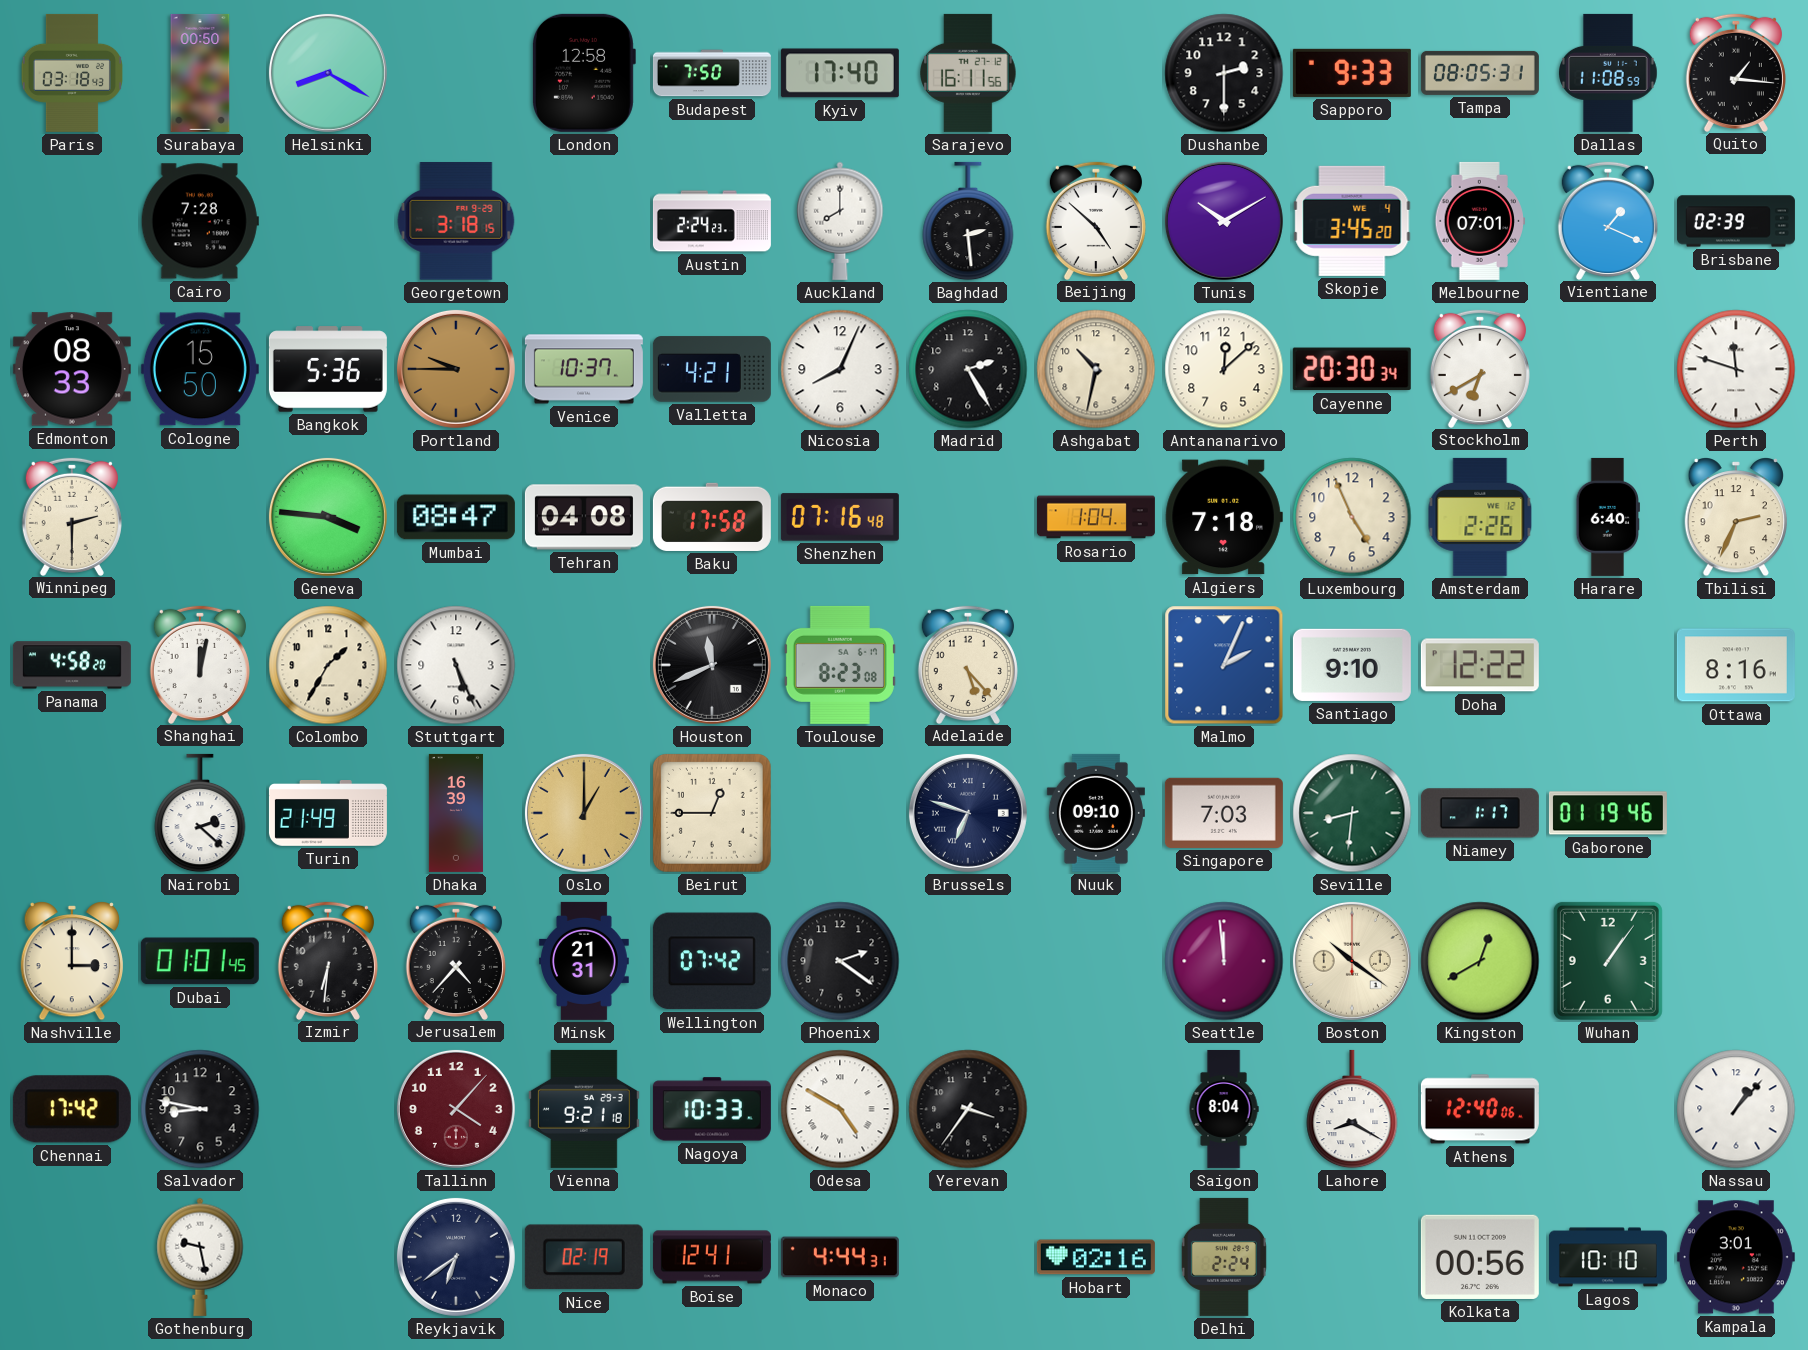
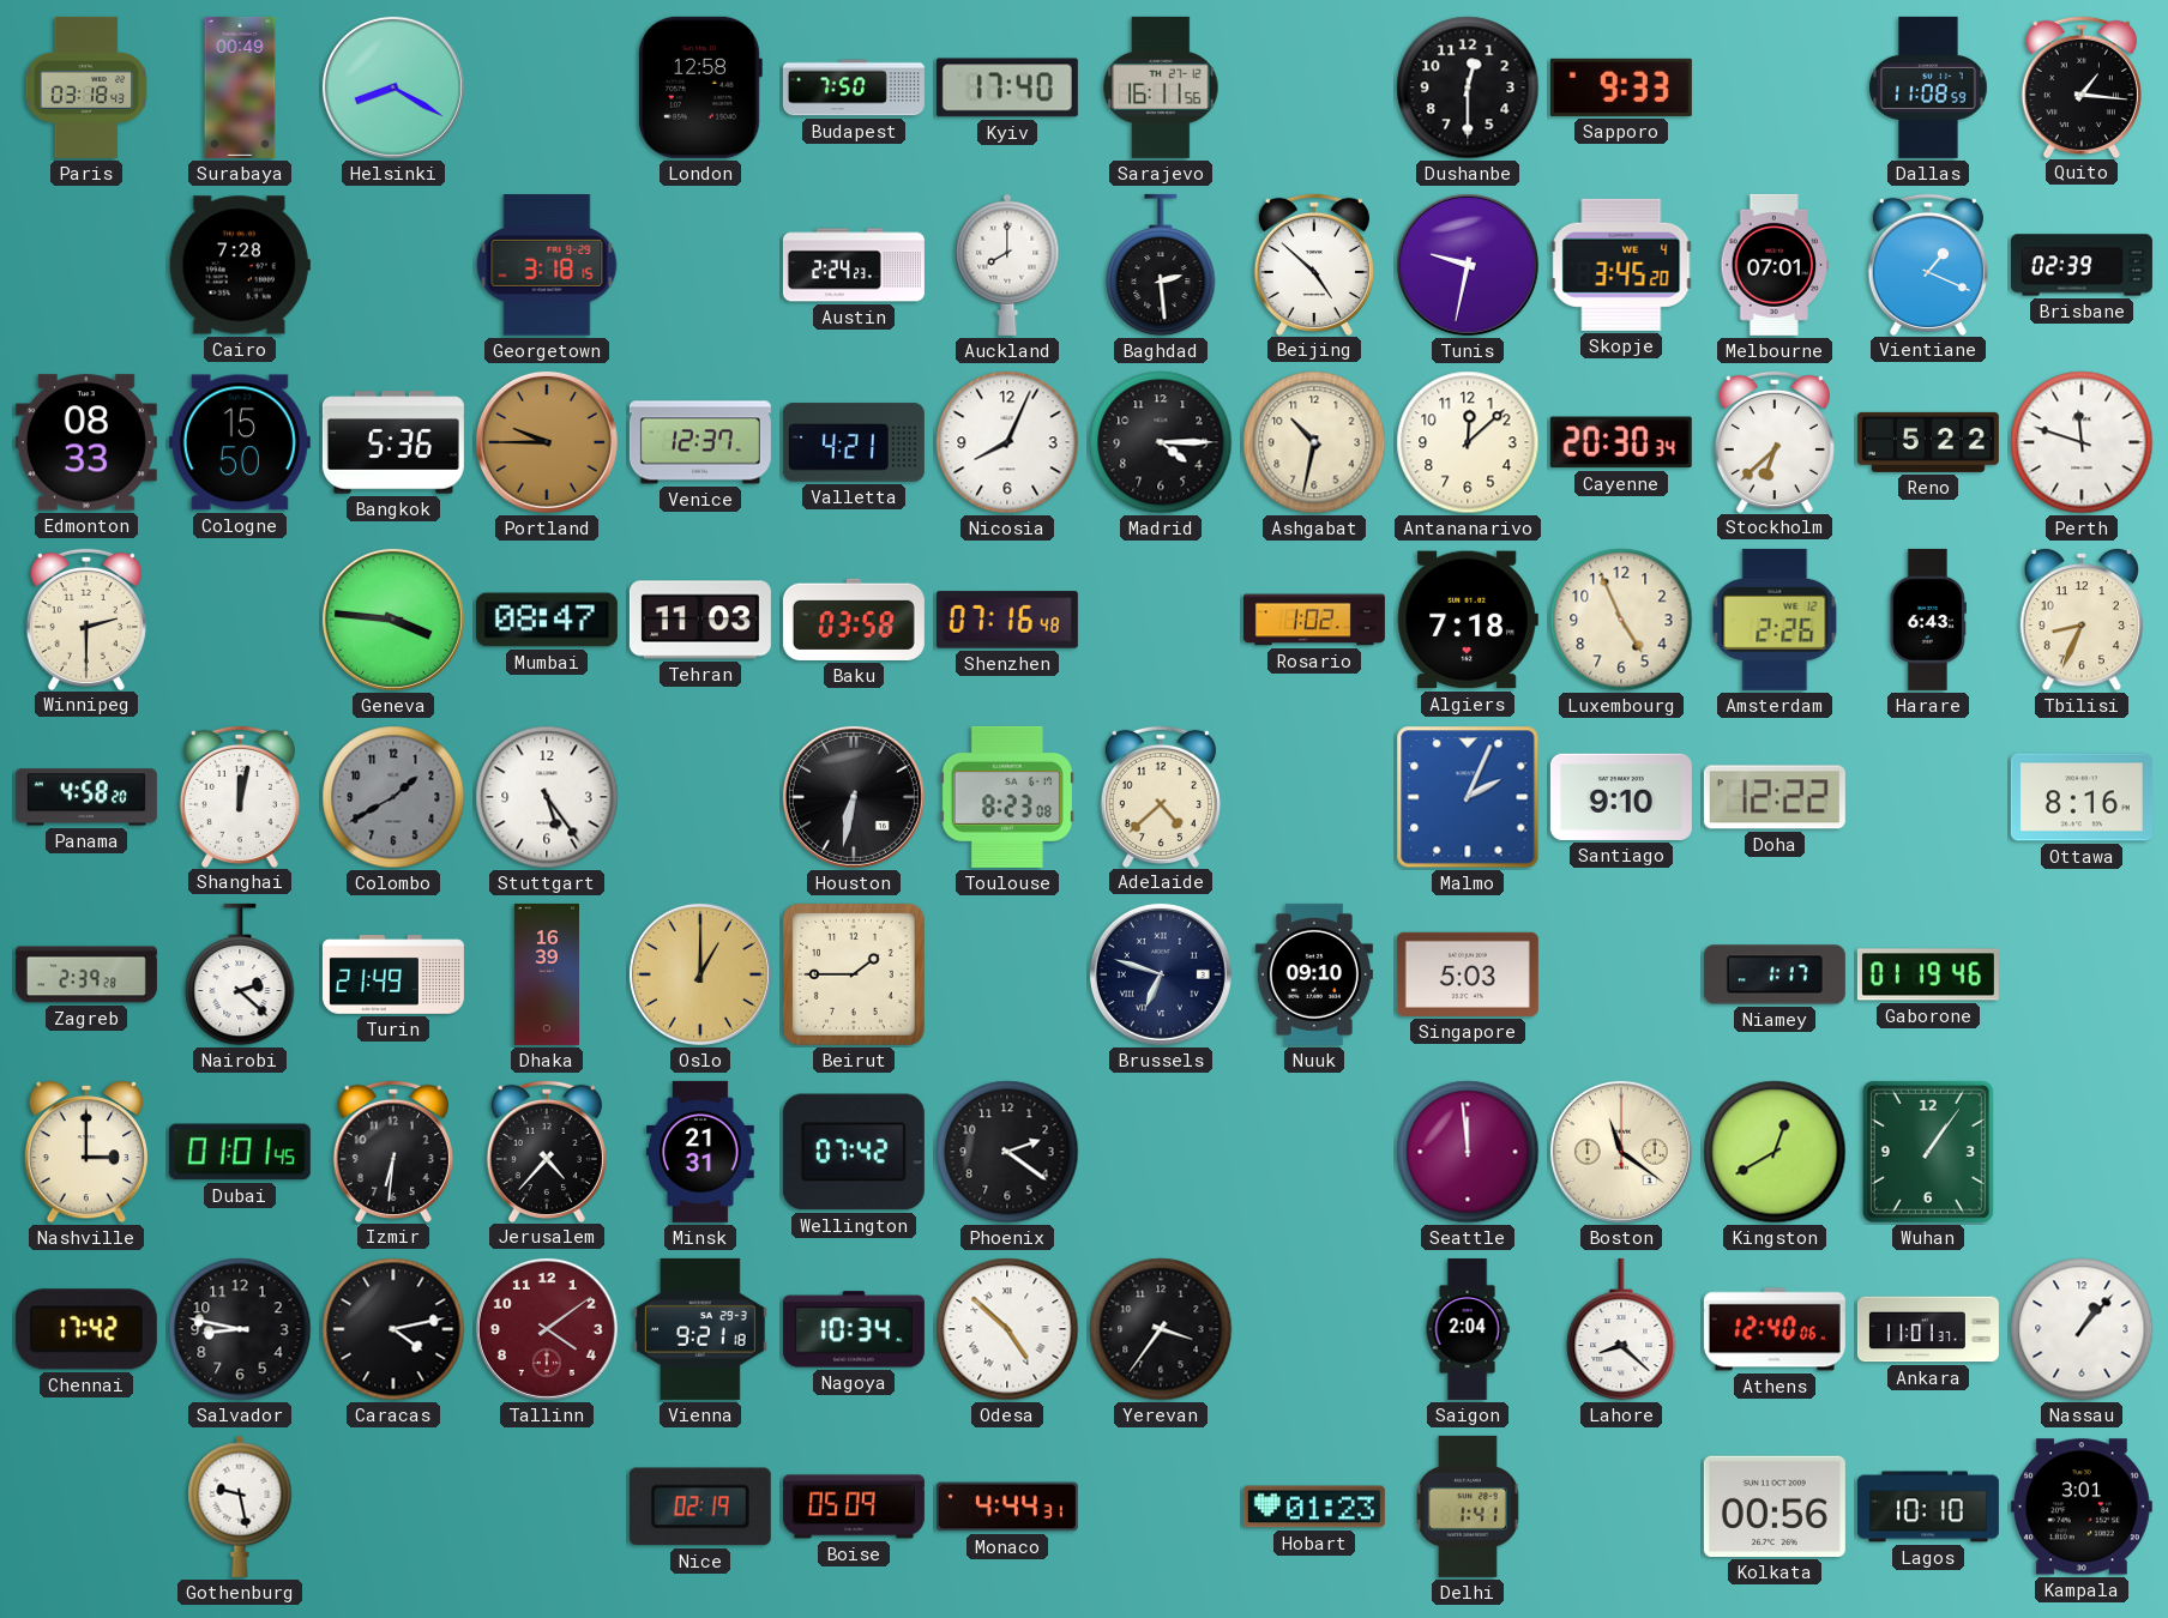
Surabaya: 00:50 -> 00:49 (240, 87)
Dushanbe: 2:30 -> 12:30 (1468, 87)
Tampa: 08:05 -> none (1480, 73)
Tunis: 10:10 -> 9:32 (1468, 265)
Venice: 10:37 -> 12:37 (700, 442)
Madrid: 2:25 -> 4:15 (1161, 442)
Stockholm: 6:40 -> 6:38 (1775, 441)
Reno: none -> 5:22 (1928, 442)
Tehran: 04:08 -> 11:03 (700, 620)
Baku: 17:58 -> 03:58 (854, 620)
Rosario: 1:04 -> 1:02 (1314, 620)
Harare: 6:40 -> 6:43 (1928, 620)
Tbilisi: 2:34 -> 8:34 (2080, 620)
Colombo: 1:35 -> 1:40 (393, 797)
Colombo dial: cream -> grey (393, 797)
Stuttgart: 5:26 -> 5:24 (547, 797)
Houston: 11:41 -> 6:32 (854, 797)
Adelaide: 5:23 -> 4:38 (1161, 796)
Zagreb: none -> 2:39 (86, 974)
Beirut: 12:45 -> 1:45 (855, 976)
Singapore: 7:03 -> 5:03 (1468, 974)
Seville: 8:31 -> none (1352, 813)
Boston: 10:21 -> 11:21 (1621, 1152)
Caracas: none -> 4:13 (393, 1329)
Tallinn: 4:07 -> 4:09 (547, 1329)
Nagoya: 10:33 -> 10:34 (854, 1329)
Odesa: 4:50 -> 4:52 (1007, 1329)
Saigon: 8:04 -> 2:04 (1468, 1329)
Lahore: 8:20 -> 8:22 (1621, 1329)
Ankara: none -> 11:01 (1928, 1329)
Reykjavik: 6:39 -> none (456, 1257)
Boise: 12:41 -> 05:09 (854, 1507)
Hobart: 02:16 -> 01:23 (1314, 1507)
Delhi: 2:24 -> 1:41 (1468, 1507)
